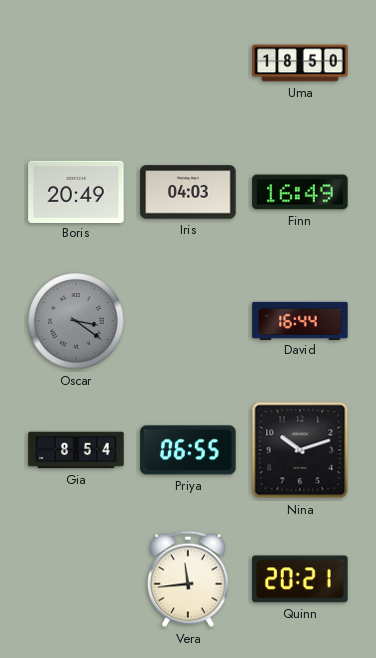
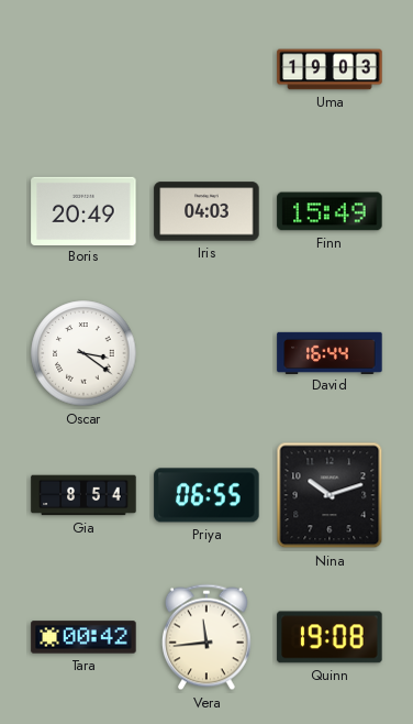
Uma: 18:50 -> 19:03 (330, 69)
Finn: 16:49 -> 15:49 (330, 211)
Oscar dial: grey -> white (83, 353)
Tara: none -> 00:42 (83, 637)
Quinn: 20:21 -> 19:08 (330, 637)
